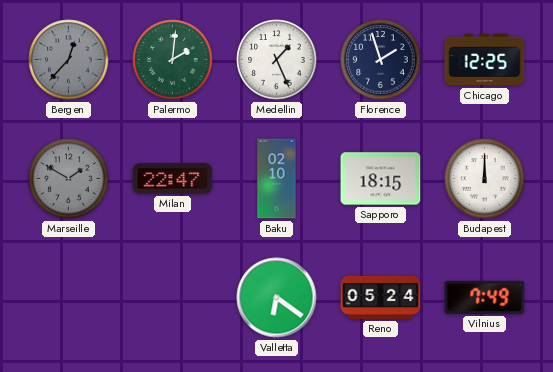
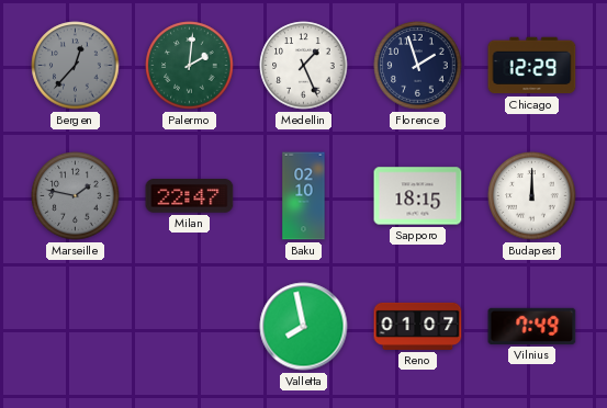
Chicago: 12:25 -> 12:29 (532, 66)
Marseille: 1:50 -> 1:47 (76, 196)
Valletta: 6:21 -> 7:58 (304, 327)
Reno: 05:24 -> 01:07 (418, 326)
